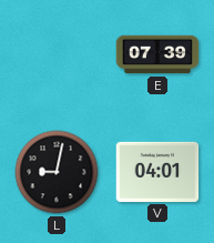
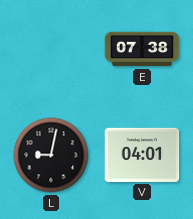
E: 07:39 -> 07:38 (142, 49)
